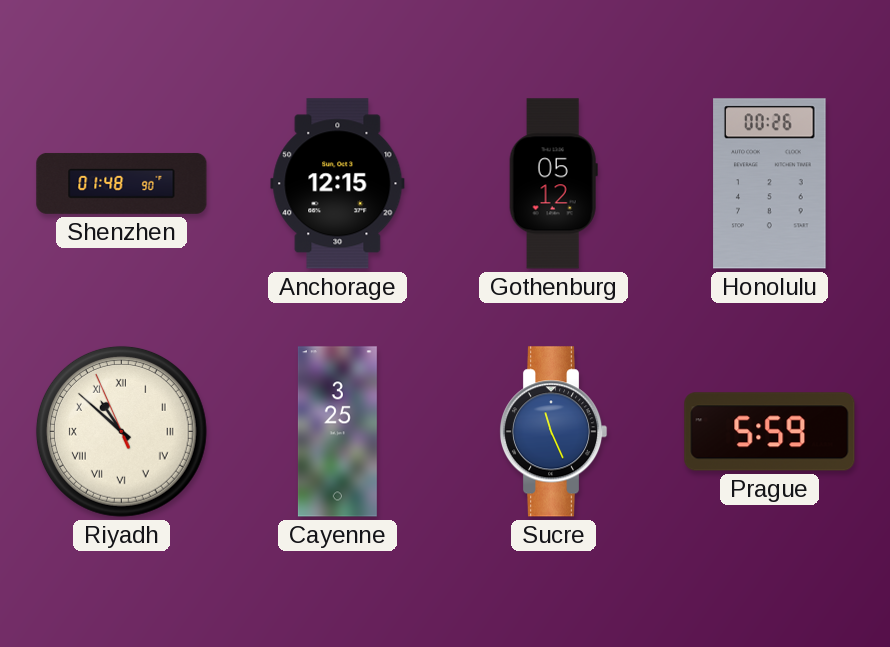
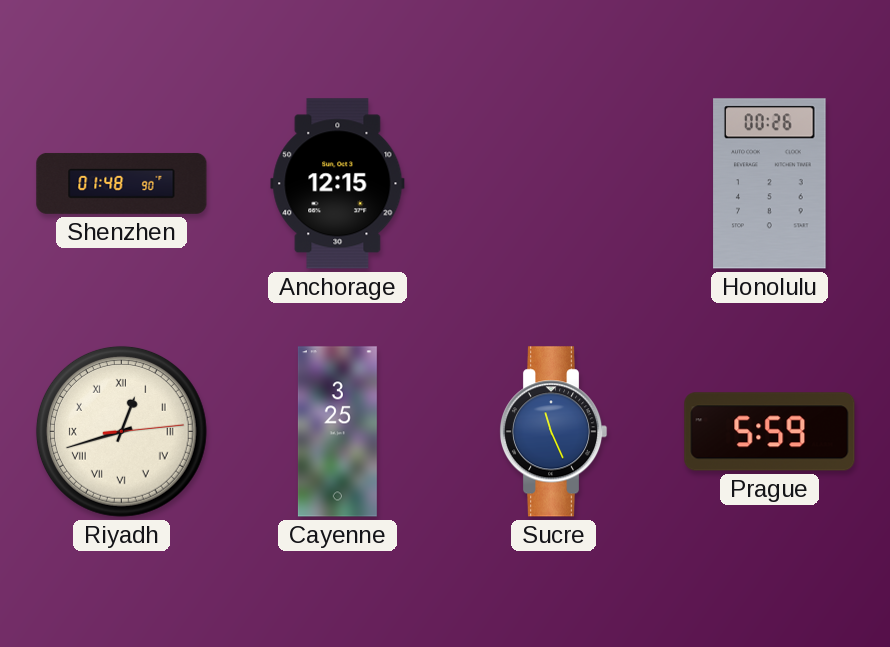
Gothenburg: 05:12 -> none (553, 184)
Riyadh: 10:51 -> 12:42 (121, 431)
